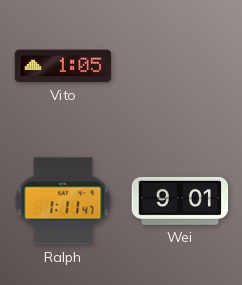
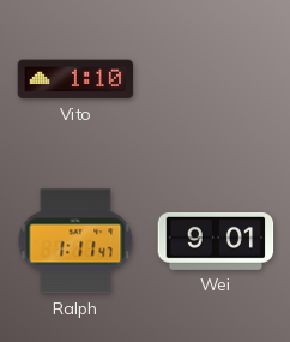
Vito: 1:05 -> 1:10 (75, 79)
